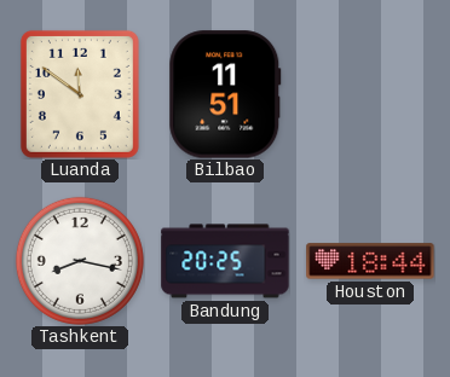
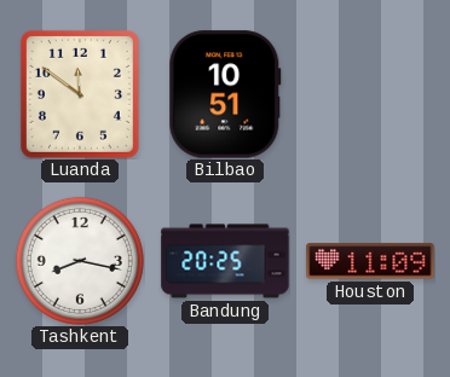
Bilbao: 11:51 -> 10:51 (225, 94)
Houston: 18:44 -> 11:09 (370, 261)
